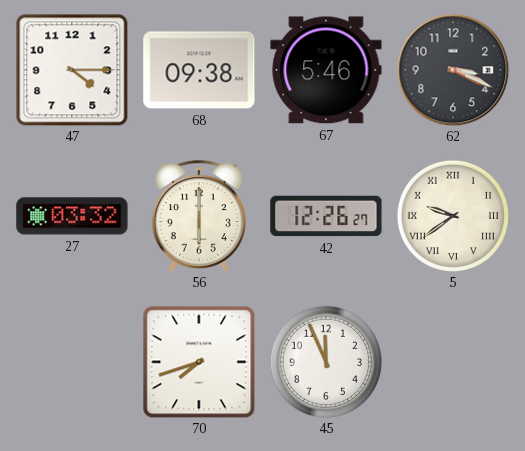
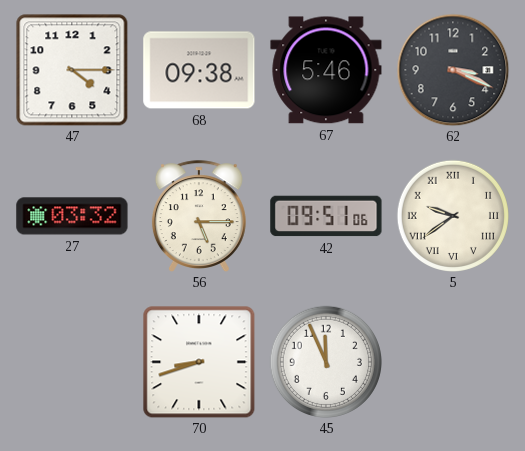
56: 6:00 -> 5:15 (199, 216)
42: 12:26 -> 09:51 (326, 216)
70: 7:42 -> 8:42 (199, 362)
